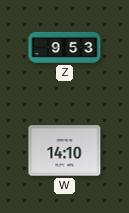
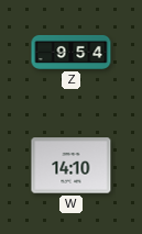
Z: 9:53 -> 9:54 (72, 52)
